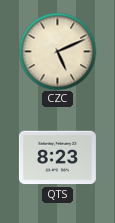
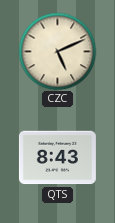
QTS: 8:23 -> 8:43 (57, 158)
